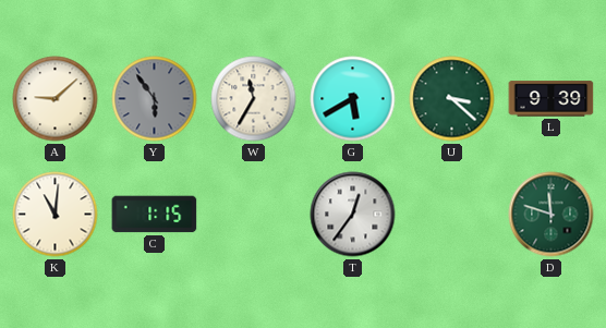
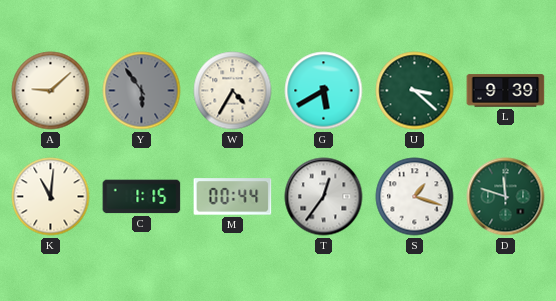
W: 11:35 -> 4:35 (233, 91)
M: none -> 00:44 (233, 197)
S: none -> 1:18 (415, 197)
